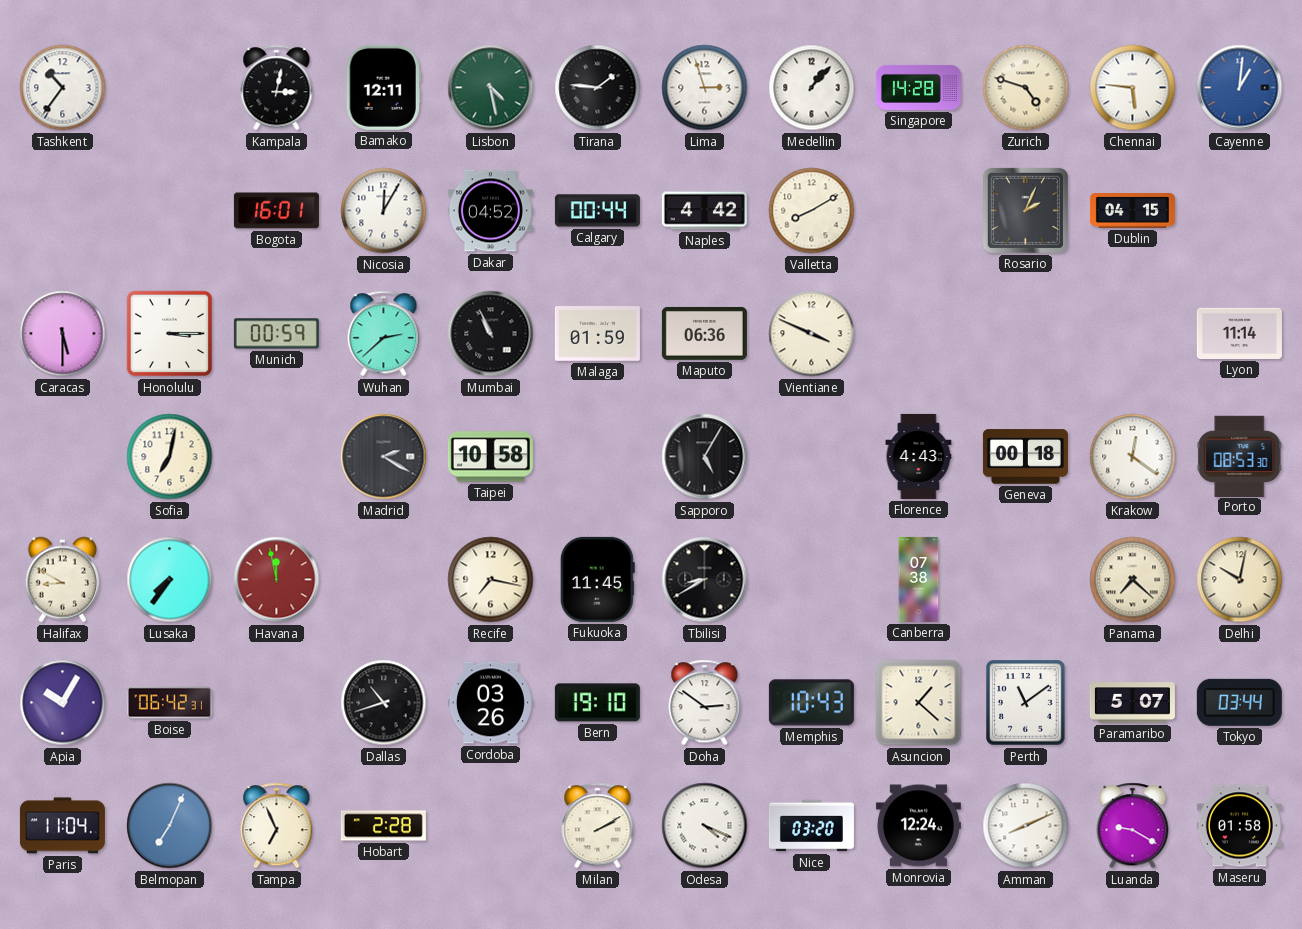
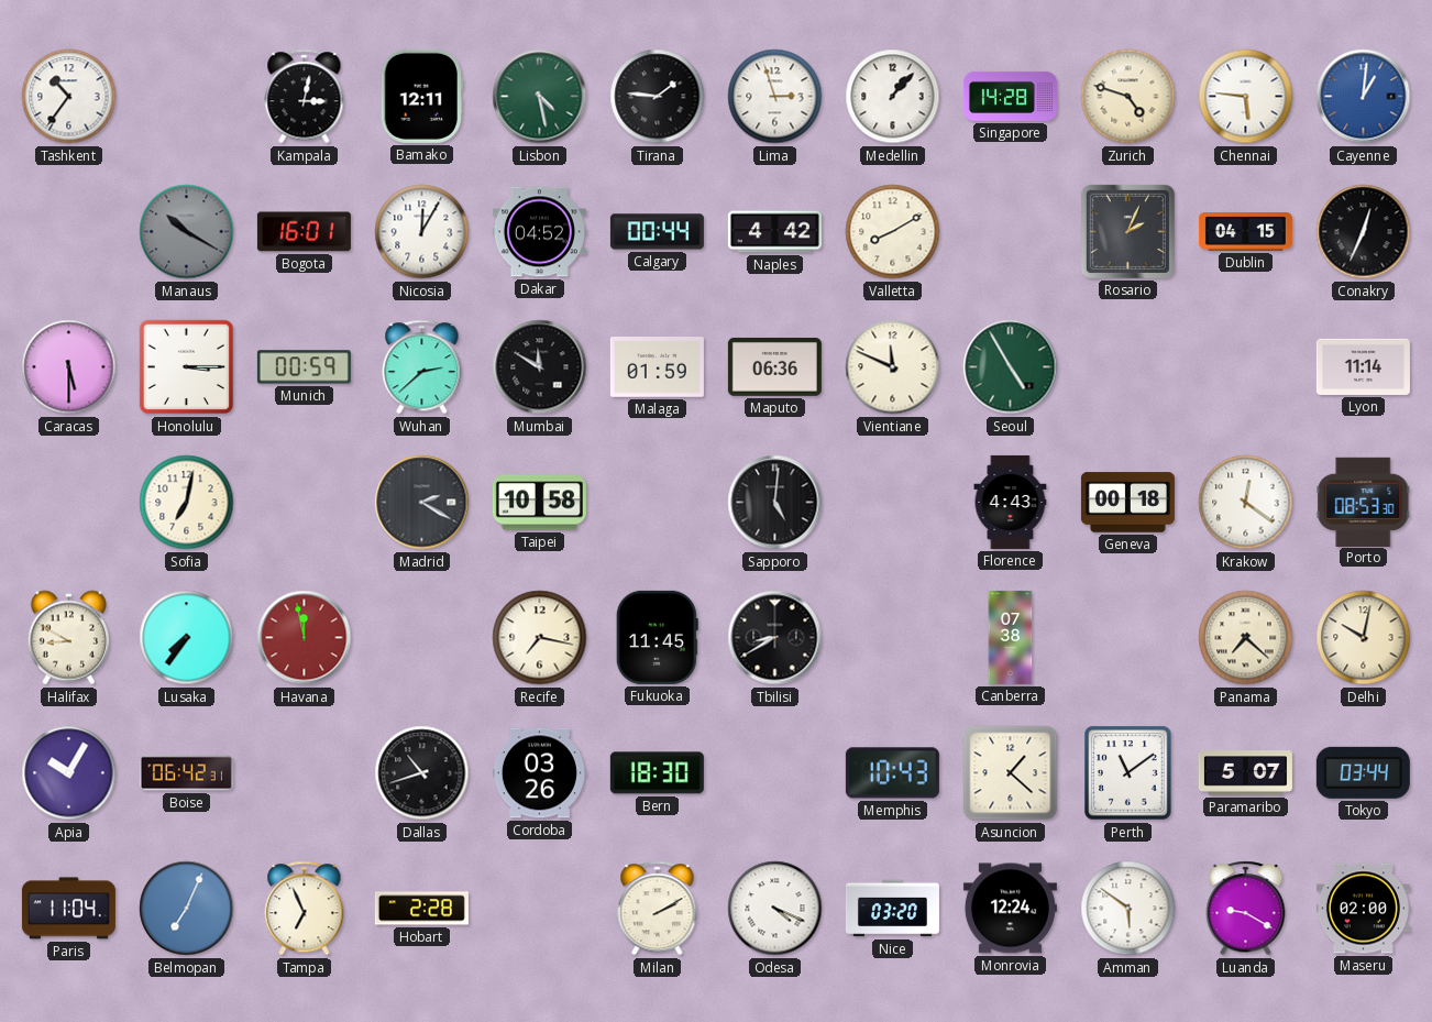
Manaus: none -> 10:20 (187, 232)
Conakry: none -> 12:34 (1364, 232)
Mumbai: 10:56 -> 11:50 (540, 367)
Vientiane: 3:49 -> 11:49 (893, 367)
Seoul: none -> 4:55 (1011, 367)
Sapporo: 5:05 -> 5:01 (775, 503)
Bern: 19:10 -> 18:30 (657, 773)
Doha: 2:51 -> none (705, 703)
Amman: 8:11 -> 5:51 (1128, 909)
Maseru: 01:58 -> 02:00 (1363, 909)
